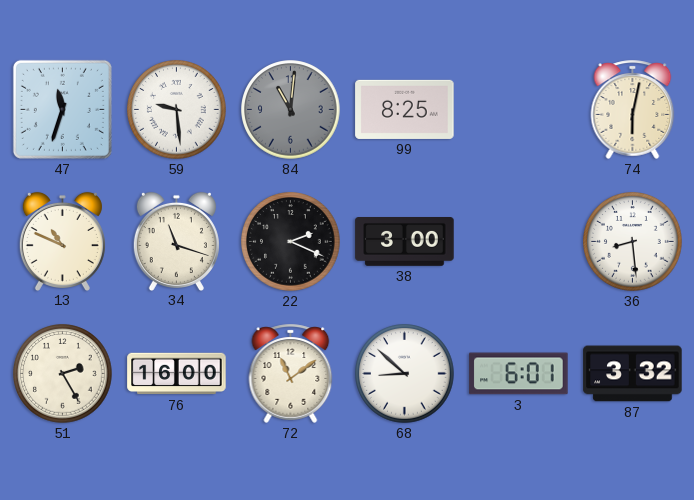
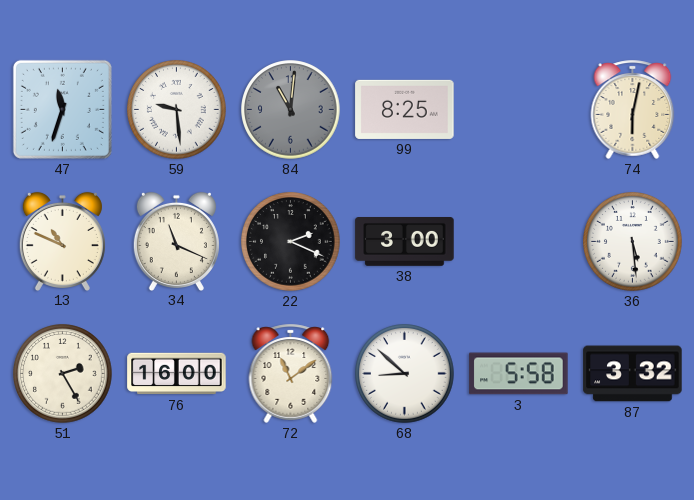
34: 11:18 -> 11:19 (176, 241)
36: 8:29 -> 5:29 (633, 242)
3: 6:01 -> 5:58 (519, 374)
